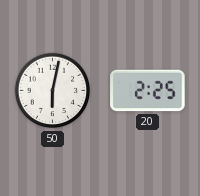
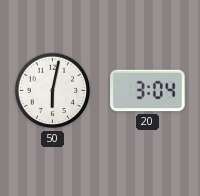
20: 2:25 -> 3:04 (148, 91)
